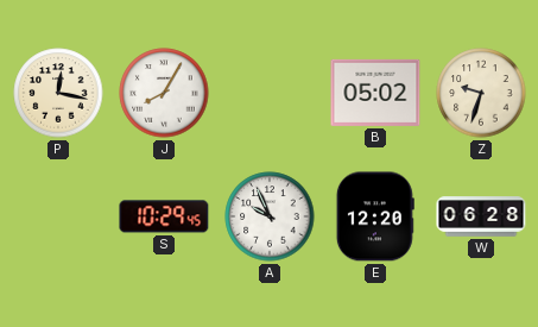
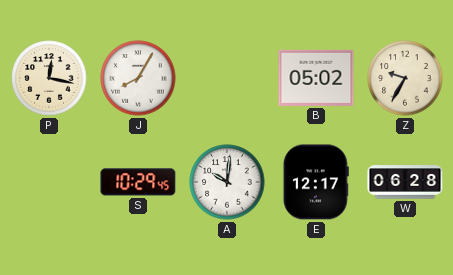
Z: 9:33 -> 9:35 (405, 78)
A: 9:56 -> 10:01 (227, 182)
E: 12:20 -> 12:17 (316, 182)
